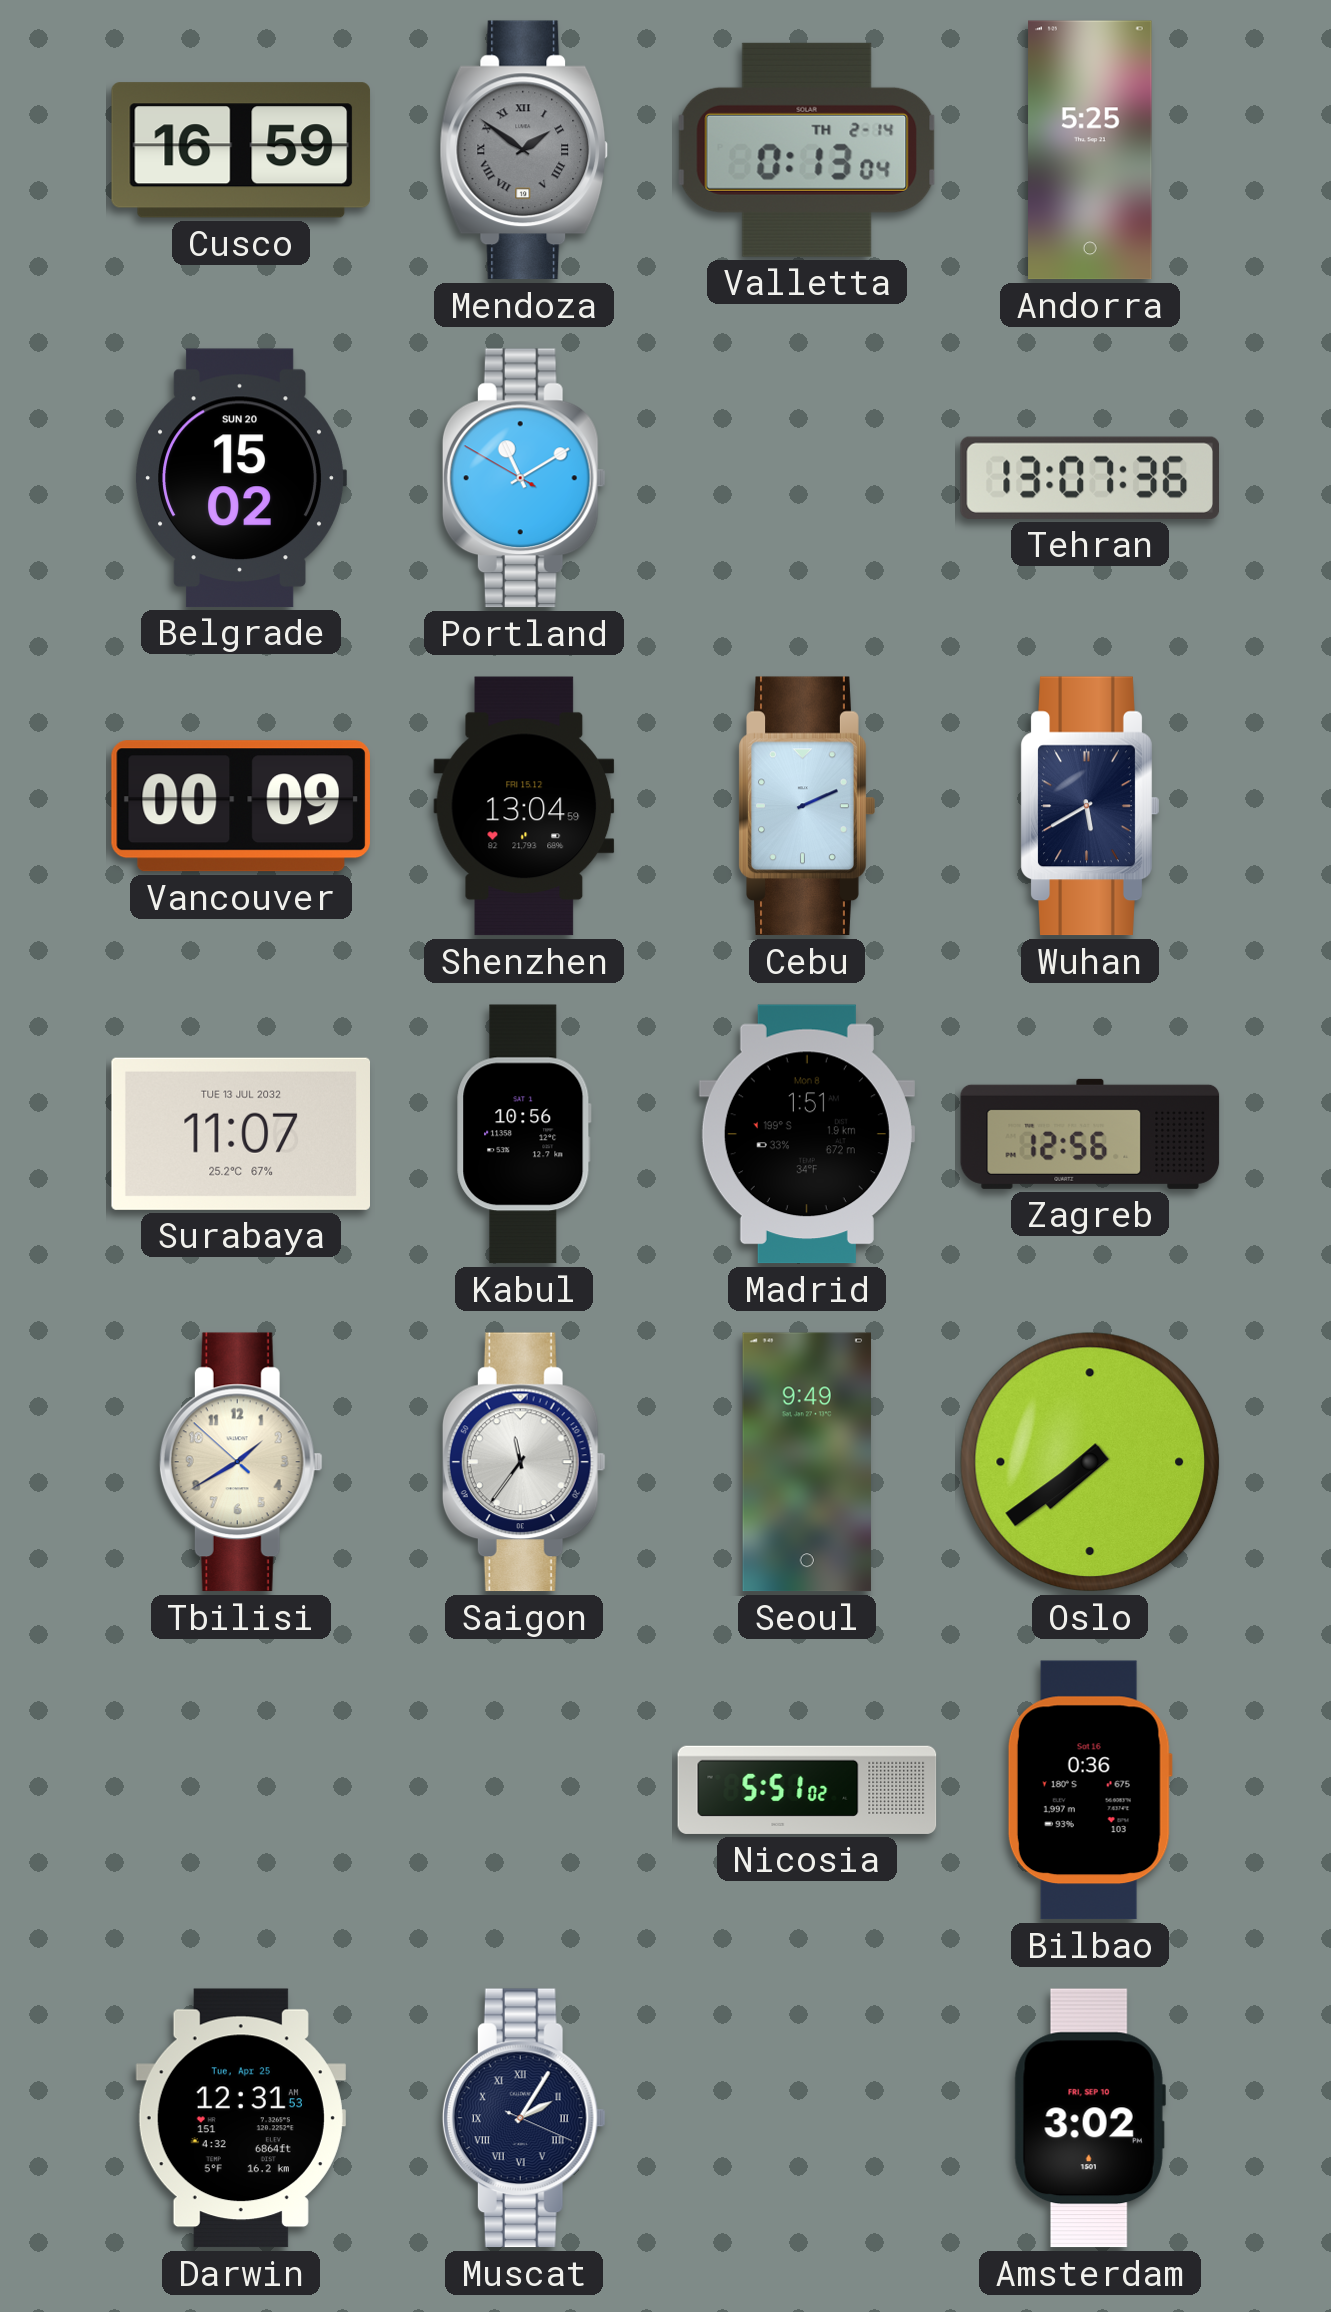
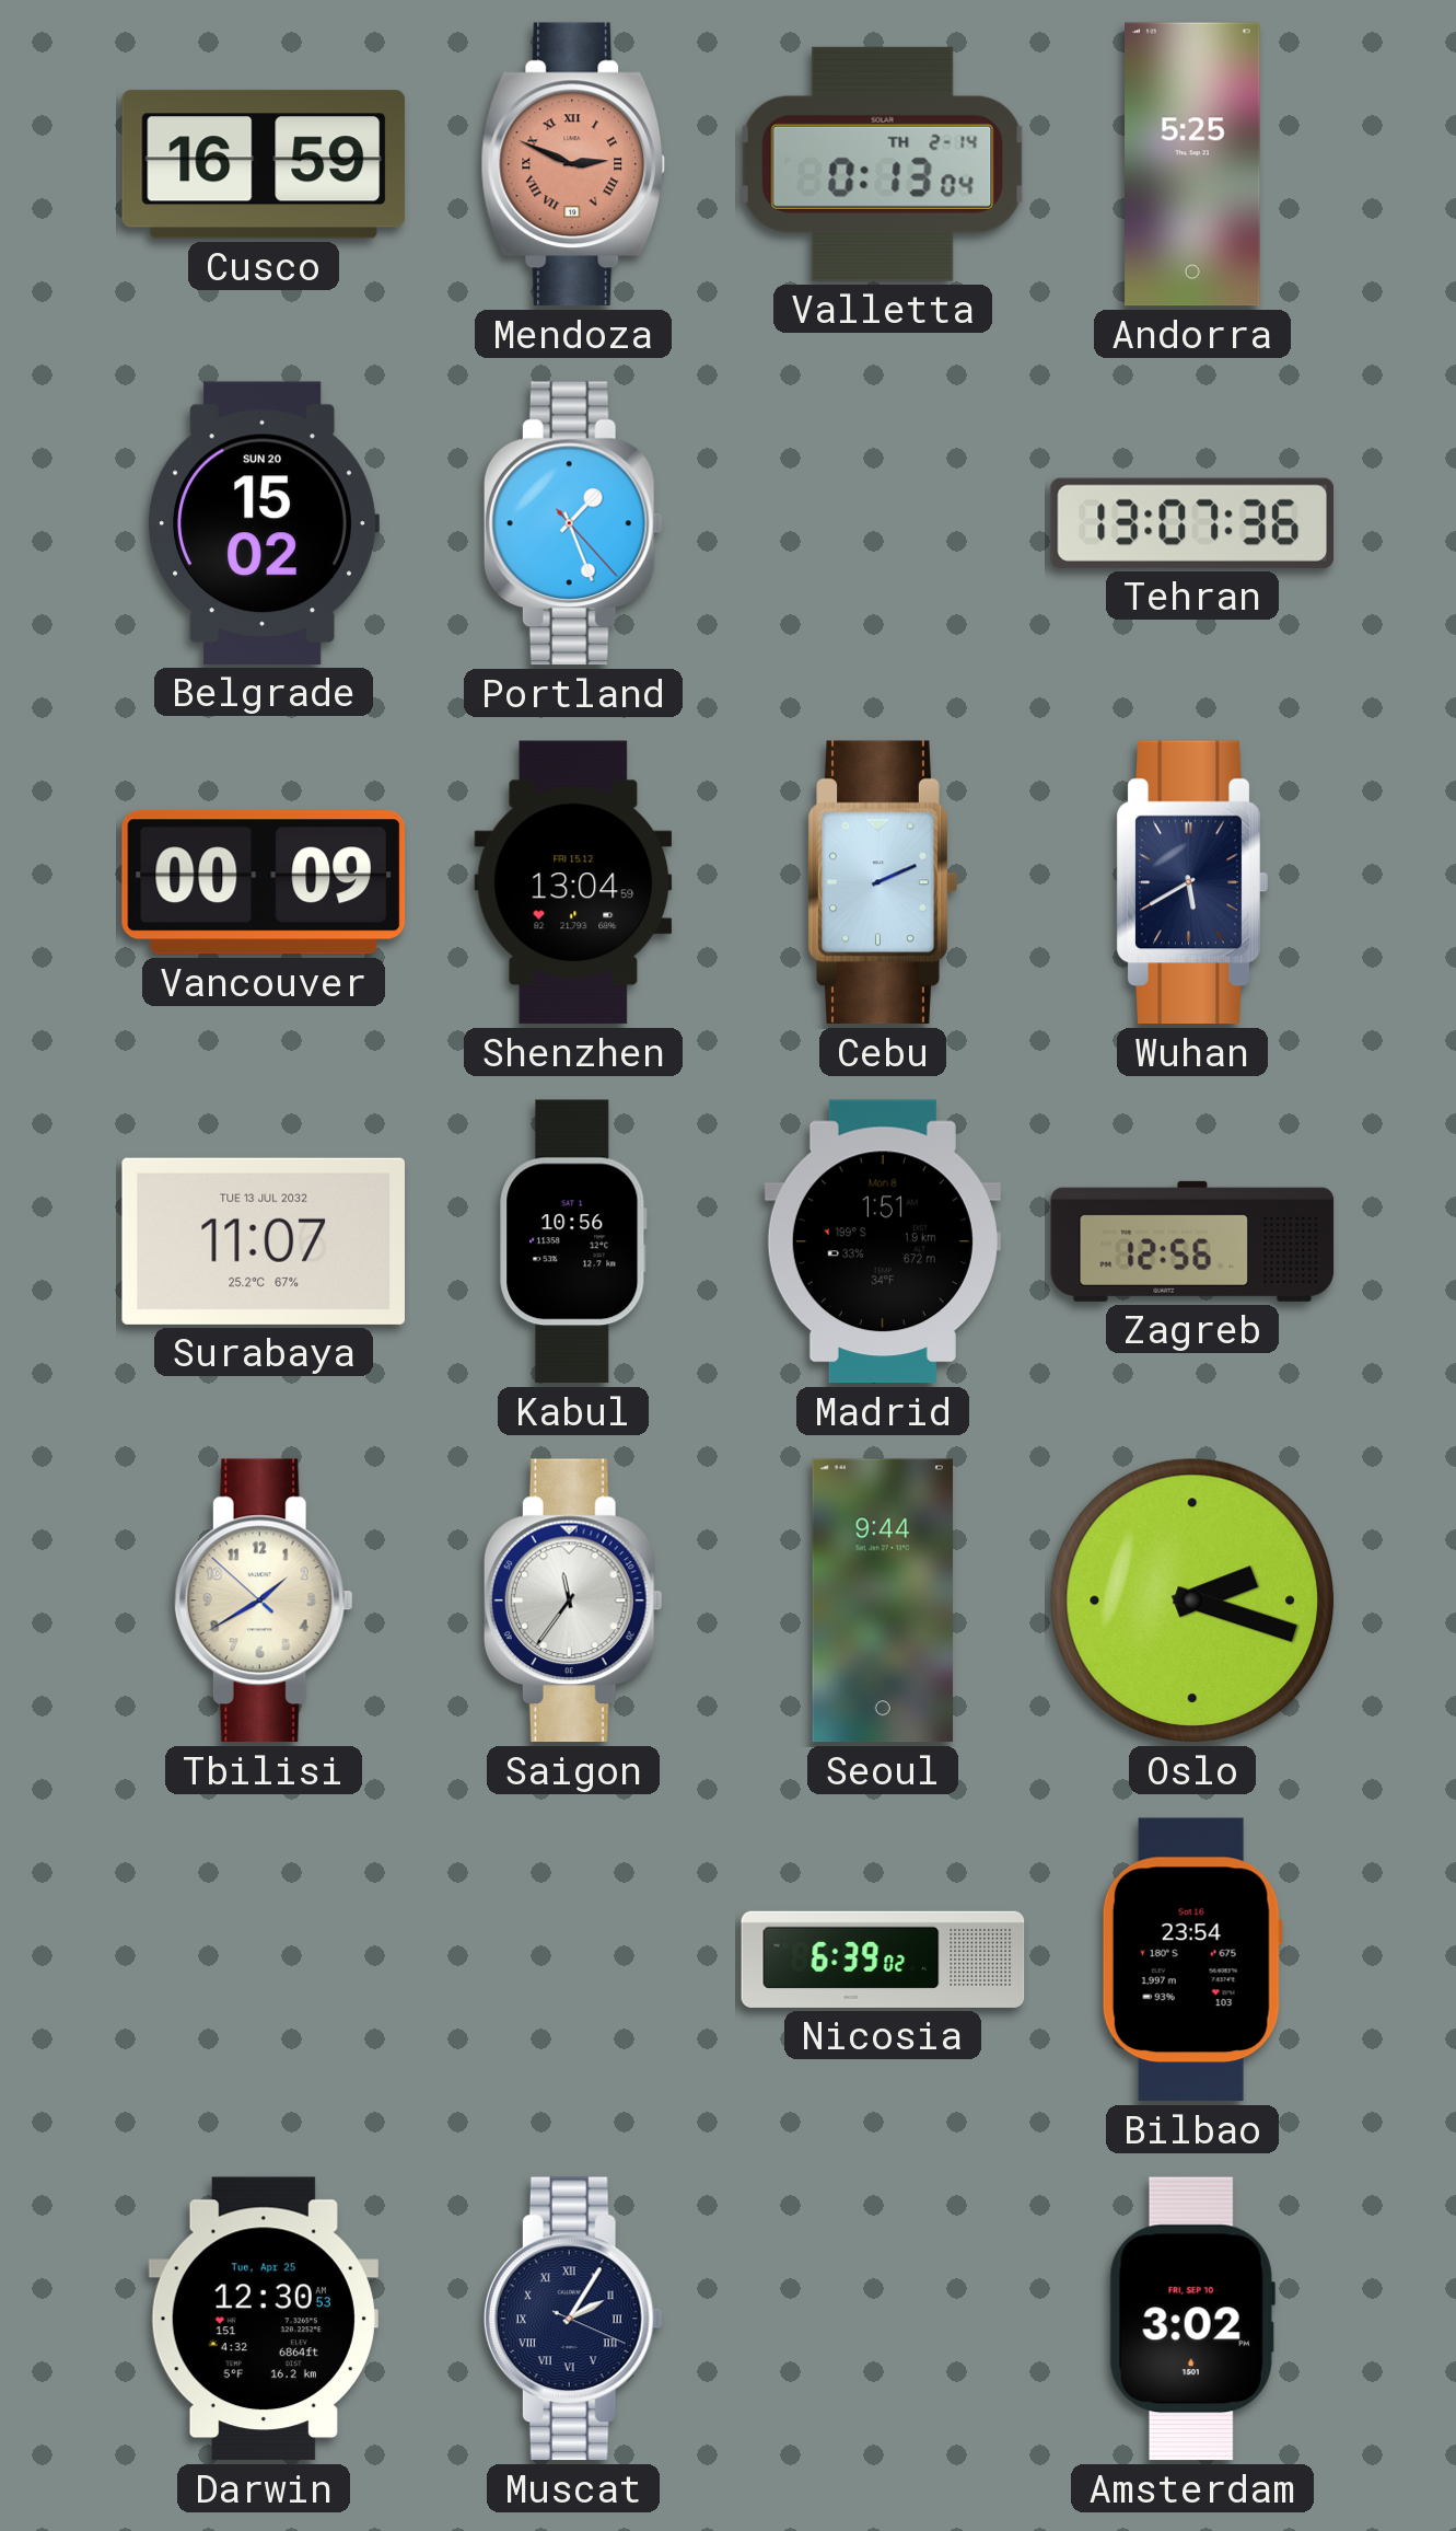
Mendoza: 1:51 -> 2:49 (573, 164)
Mendoza dial: grey -> salmon (573, 164)
Portland: 11:09 -> 1:26 (573, 523)
Seoul: 9:49 -> 9:44 (882, 1600)
Oslo: 7:39 -> 2:18 (1192, 1600)
Nicosia: 5:51 -> 6:39 (883, 1960)
Bilbao: 0:36 -> 23:54 (1192, 1960)
Darwin: 12:31 -> 12:30 (264, 2319)
